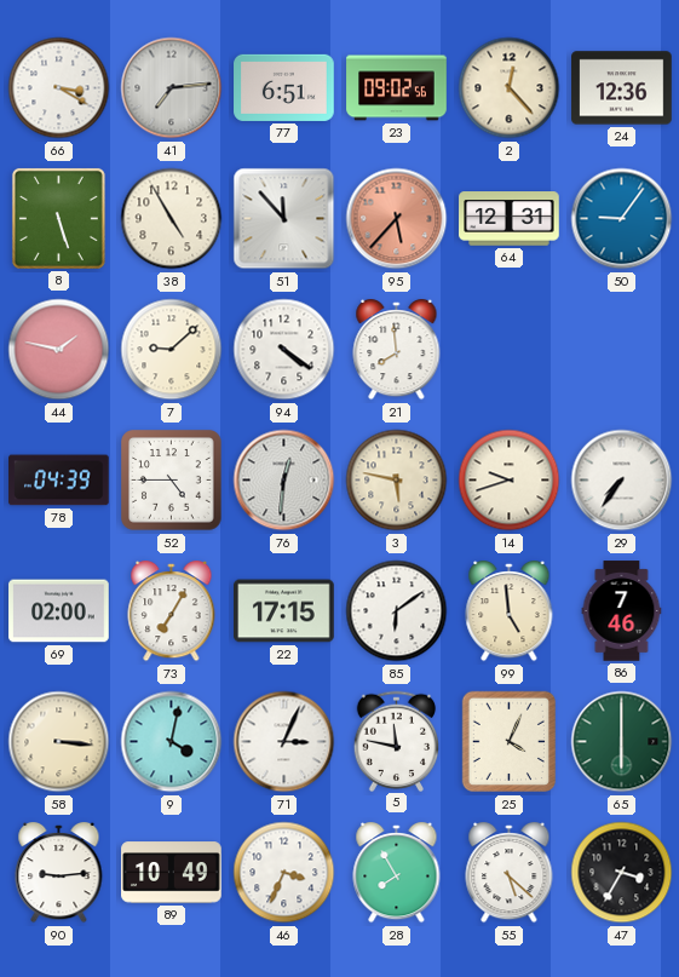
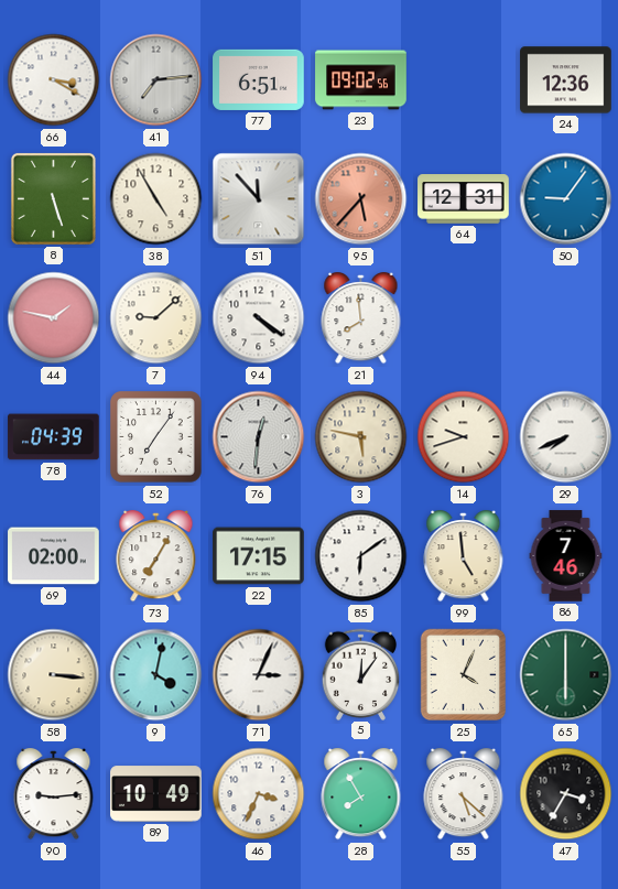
2: 12:23 -> none (510, 88)
52: 4:45 -> 7:06 (156, 437)
29: 7:36 -> 7:41 (566, 437)
5: 11:47 -> 12:06 (361, 674)
